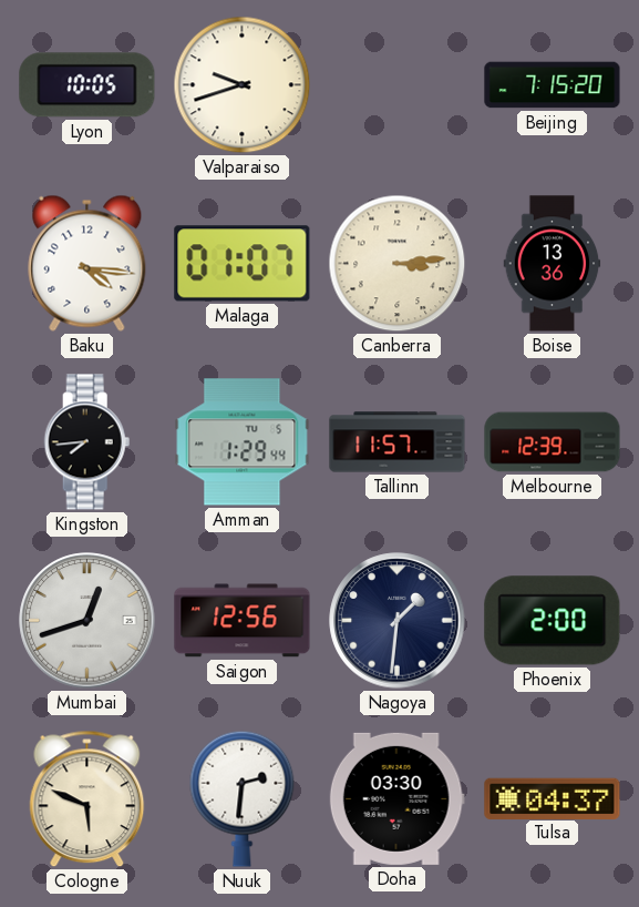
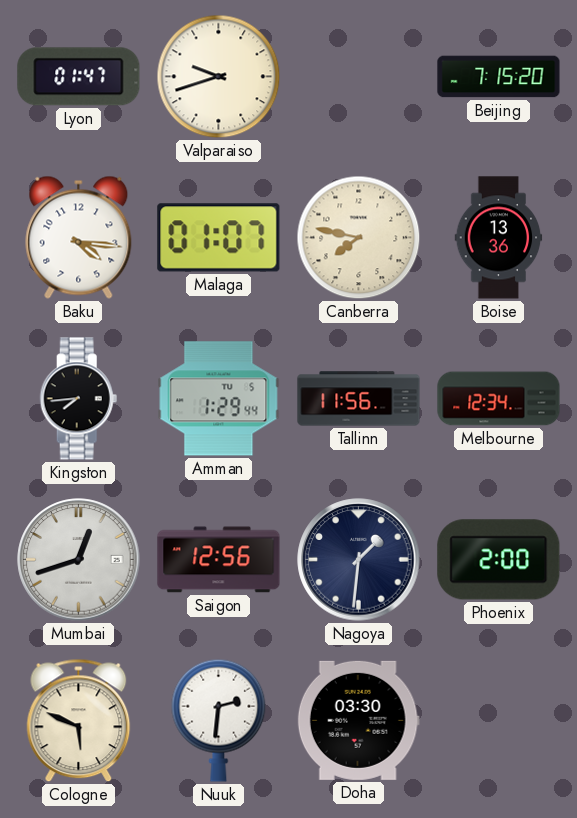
Lyon: 10:05 -> 01:47 (79, 77)
Canberra: 3:14 -> 7:47 (359, 238)
Tallinn: 11:57 -> 11:56 (359, 399)
Melbourne: 12:39 -> 12:34 (499, 399)
Tulsa: 04:37 -> none (553, 798)
